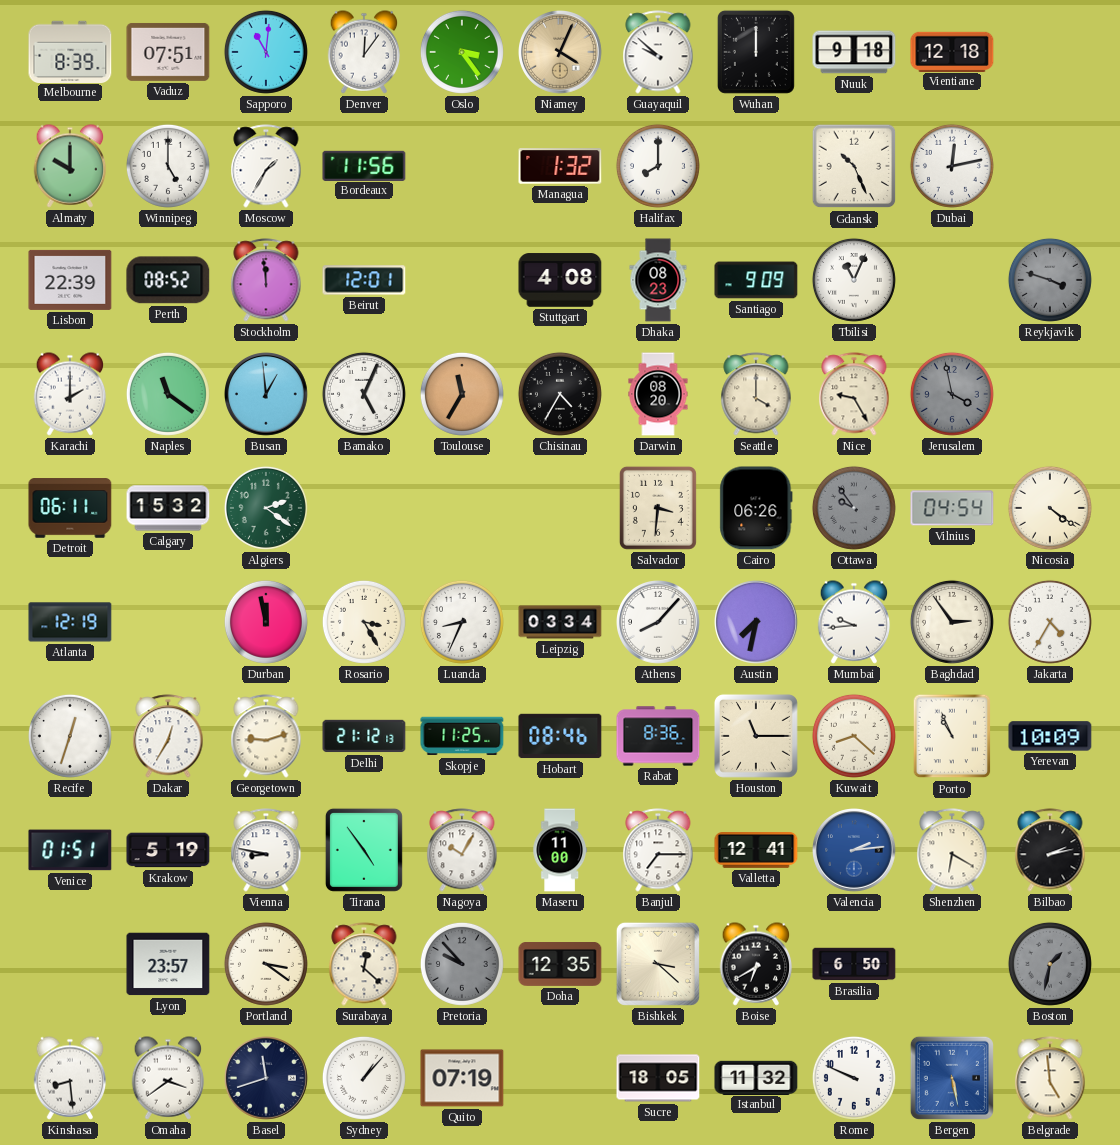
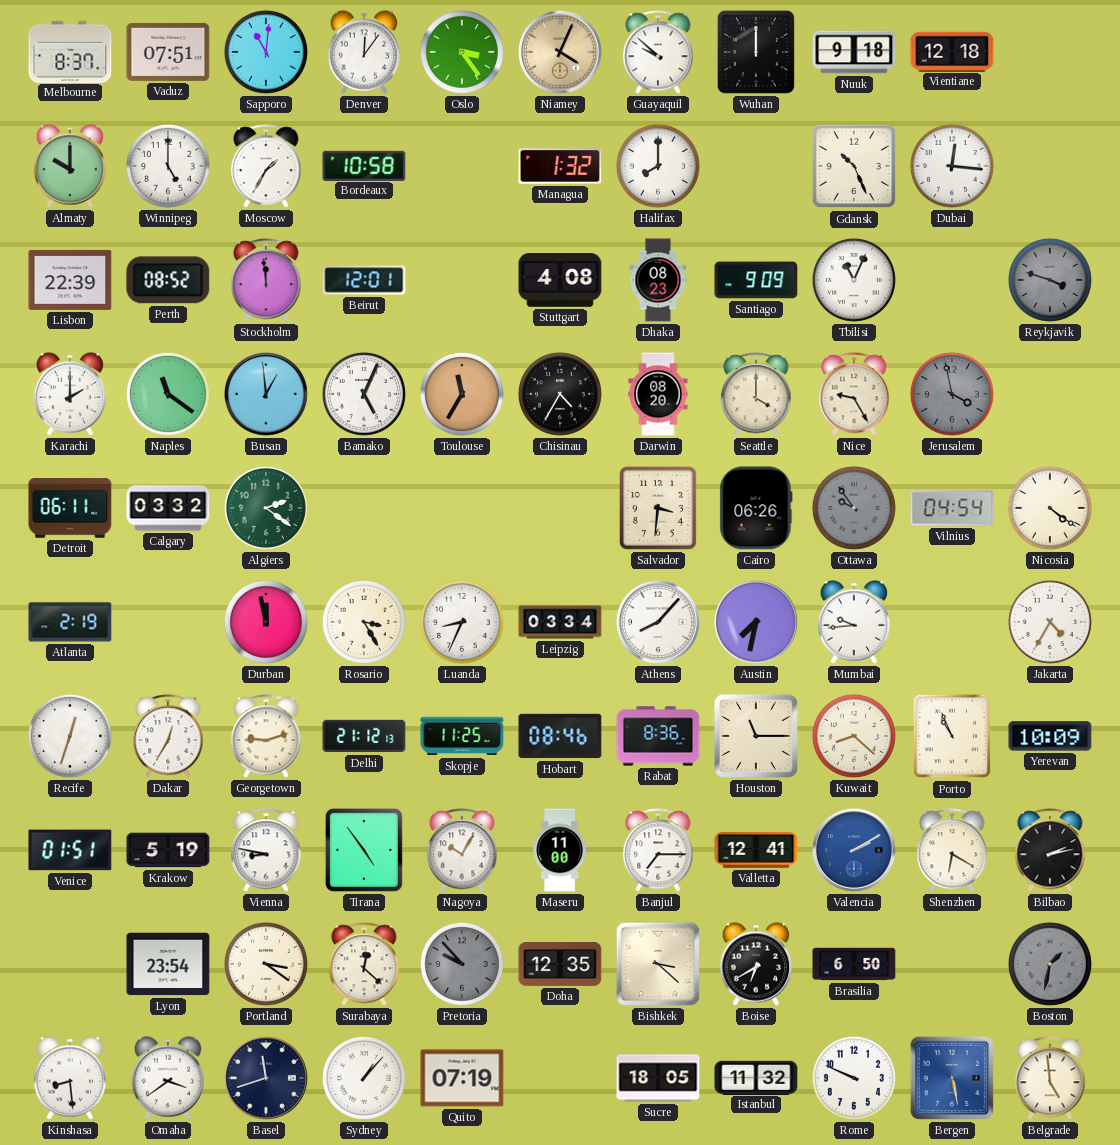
Melbourne: 8:39 -> 8:37 (70, 51)
Bordeaux: 11:56 -> 10:58 (364, 165)
Dubai: 12:13 -> 12:16 (952, 166)
Calgary: 15:32 -> 03:32 (168, 508)
Atlanta: 12:19 -> 2:19 (70, 622)
Baghdad: 2:54 -> none (952, 622)
Valencia: 2:14 -> 2:10 (855, 851)
Lyon: 23:57 -> 23:54 (168, 964)
